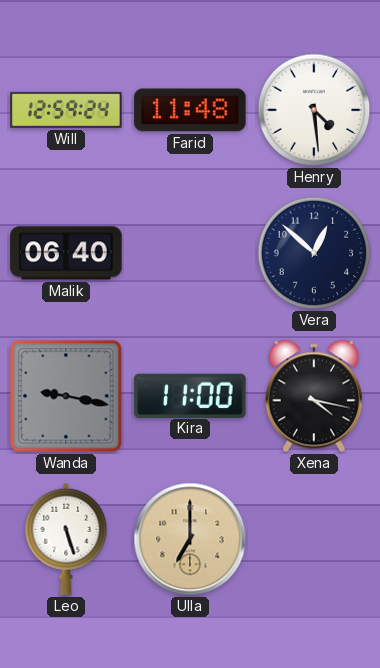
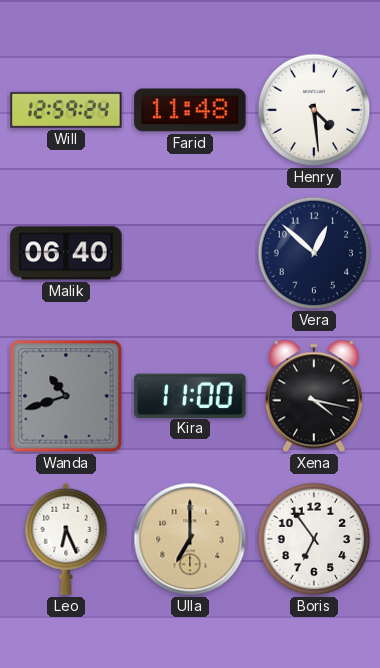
Wanda: 9:17 -> 10:42 (66, 396)
Leo: 5:27 -> 6:26 (66, 539)
Boris: none -> 6:54 (314, 539)
